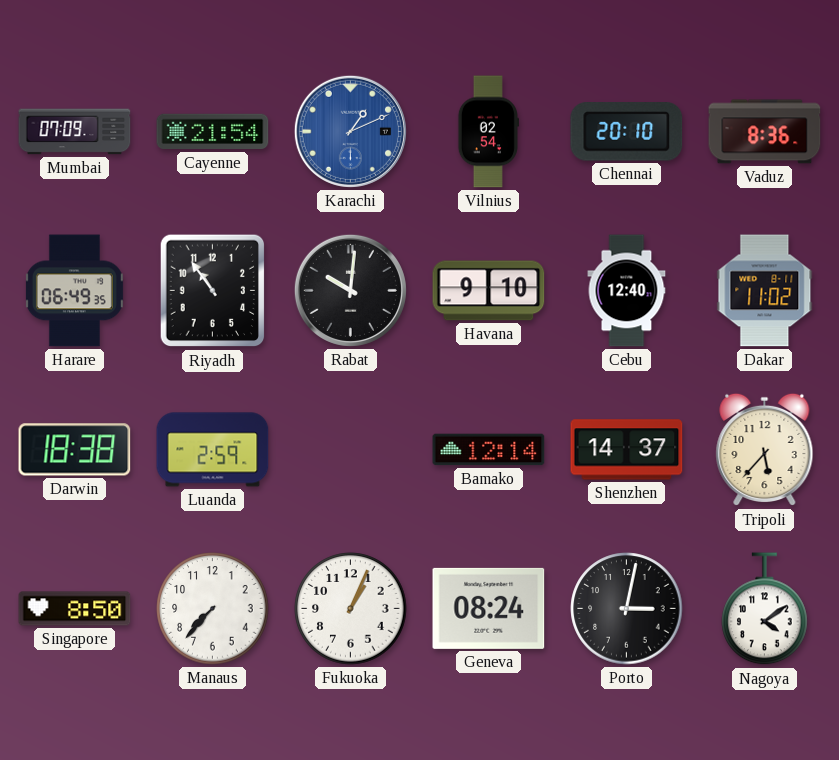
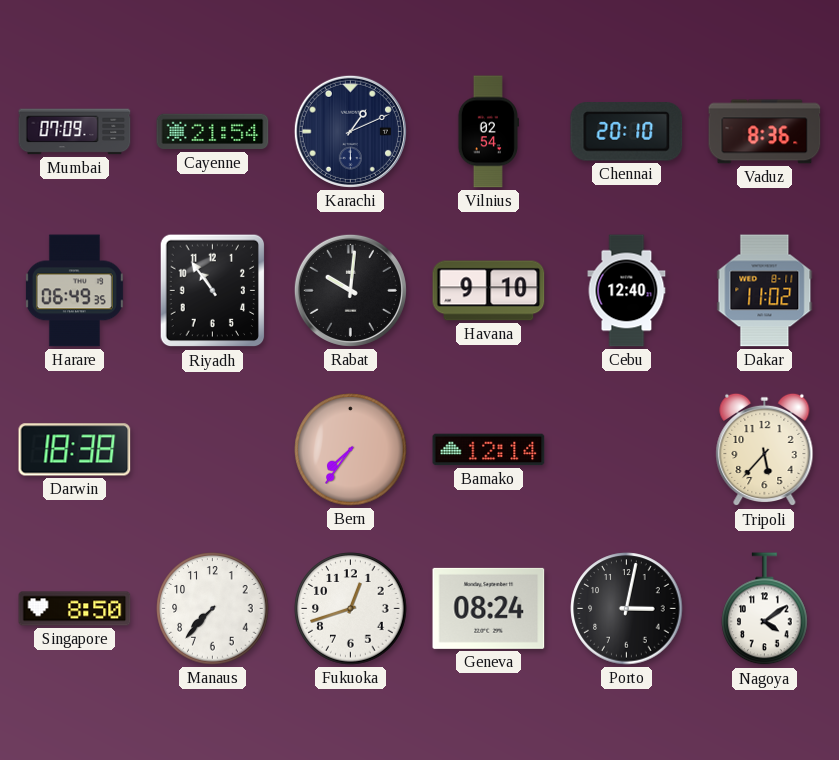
Karachi dial: blue -> navy (350, 131)
Luanda: 2:59 -> none (213, 450)
Bern: none -> 7:36 (351, 450)
Shenzhen: 14:37 -> none (627, 450)
Fukuoka: 1:04 -> 12:42 (351, 609)
